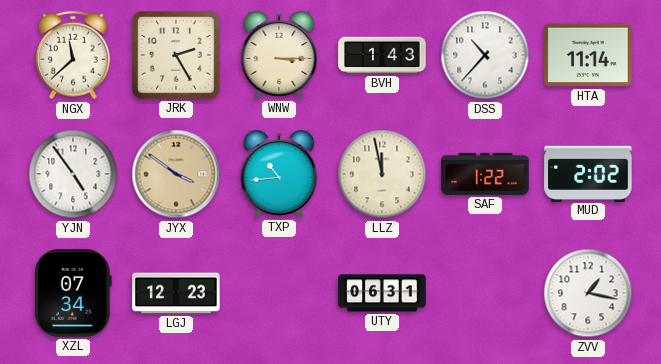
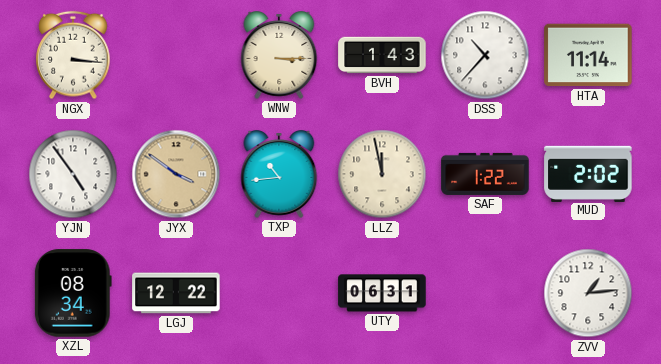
NGX: 11:38 -> 3:16 (73, 55)
JRK: 2:25 -> none (176, 55)
XZL: 07:34 -> 08:34 (73, 293)
LGJ: 12:23 -> 12:22 (176, 293)
ZVV: 1:17 -> 1:14 (588, 293)
